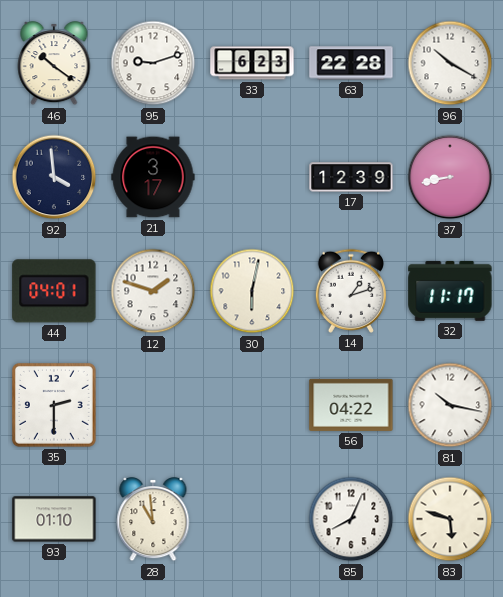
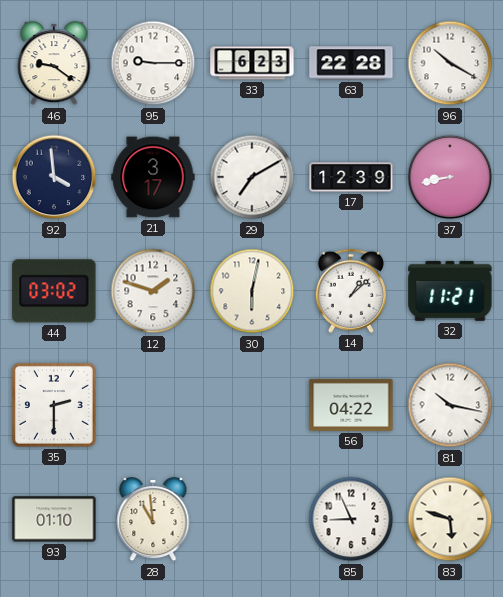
46: 10:21 -> 9:21 (54, 64)
95: 9:12 -> 9:15 (153, 63)
29: none -> 7:10 (252, 177)
44: 04:01 -> 03:02 (54, 291)
14: 1:12 -> 1:08 (351, 291)
32: 11:17 -> 11:21 (450, 291)
85: 8:04 -> 8:56 (351, 519)
